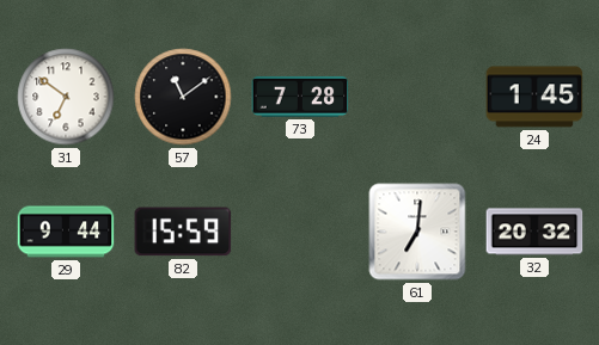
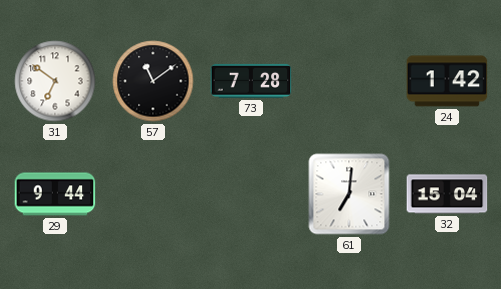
24: 1:45 -> 1:42 (447, 81)
82: 15:59 -> none (183, 232)
32: 20:32 -> 15:04 (447, 194)
